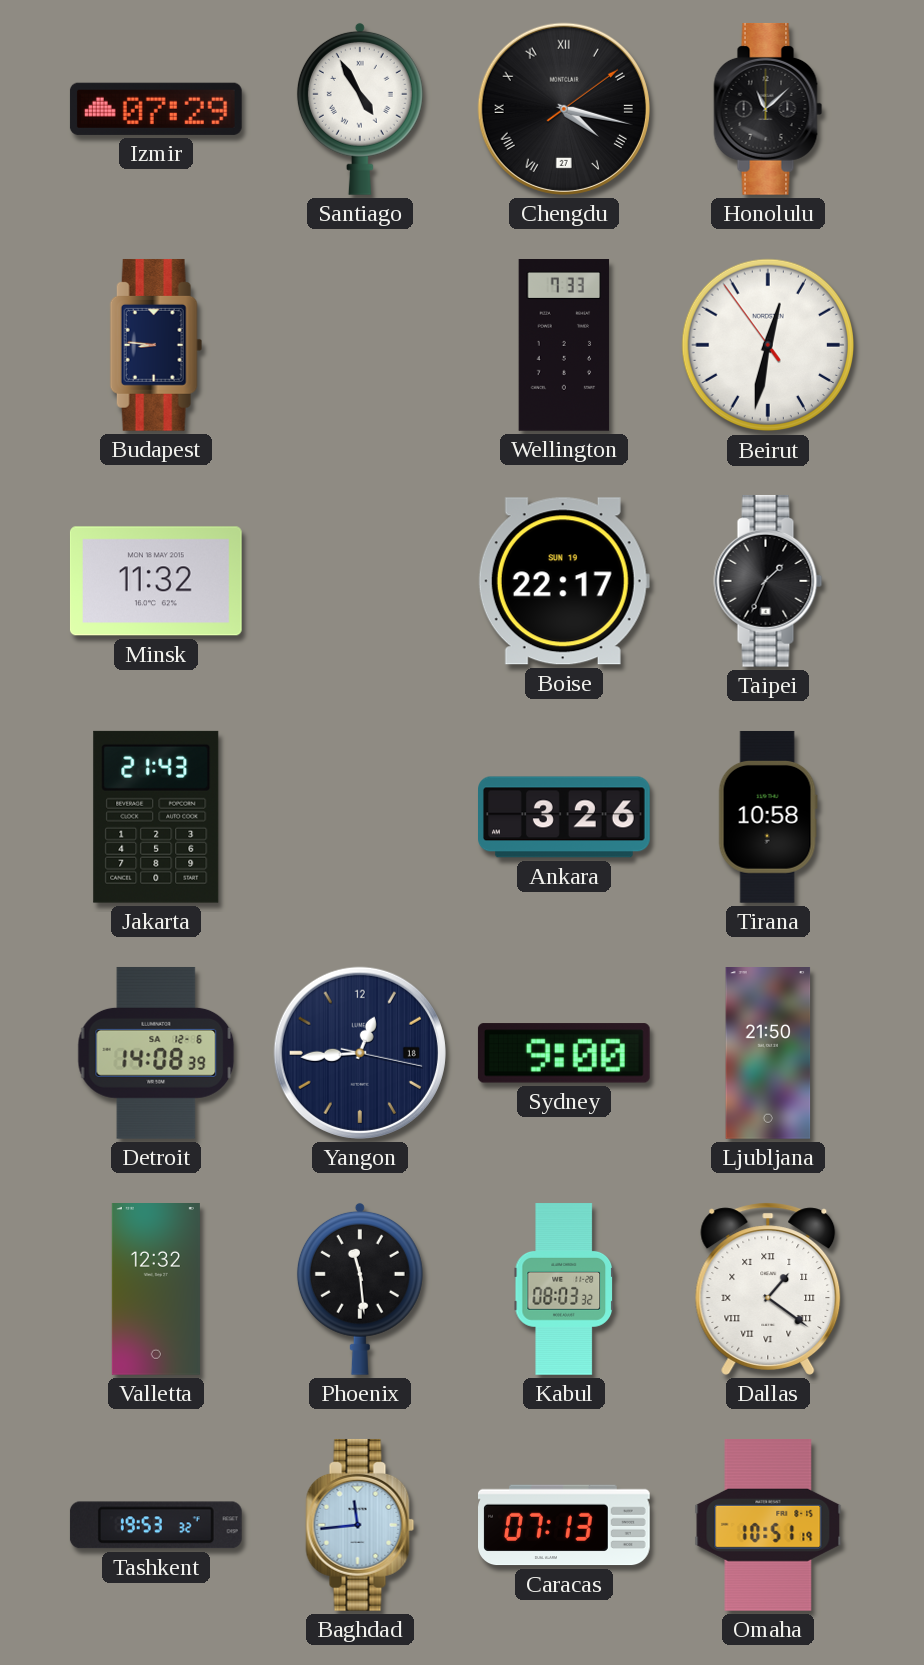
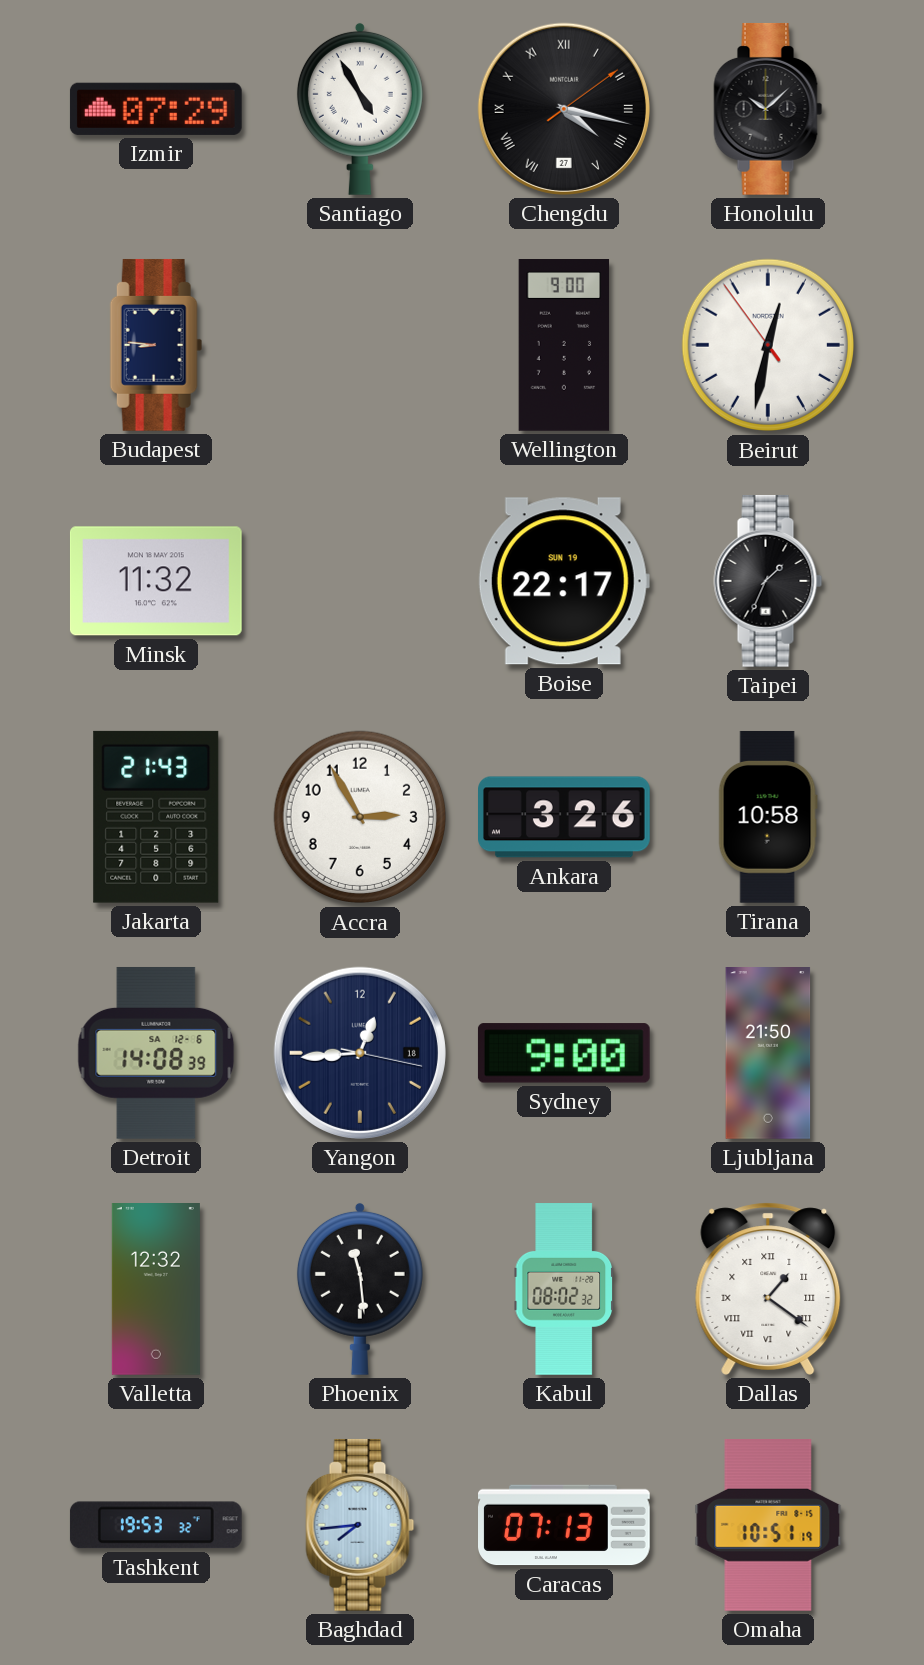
Honolulu: 11:08 -> 10:08 (768, 109)
Wellington: 7:33 -> 9:00 (564, 346)
Accra: none -> 2:55 (360, 817)
Kabul: 08:03 -> 08:02 (564, 1290)
Baghdad: 11:44 -> 7:44 (360, 1525)
